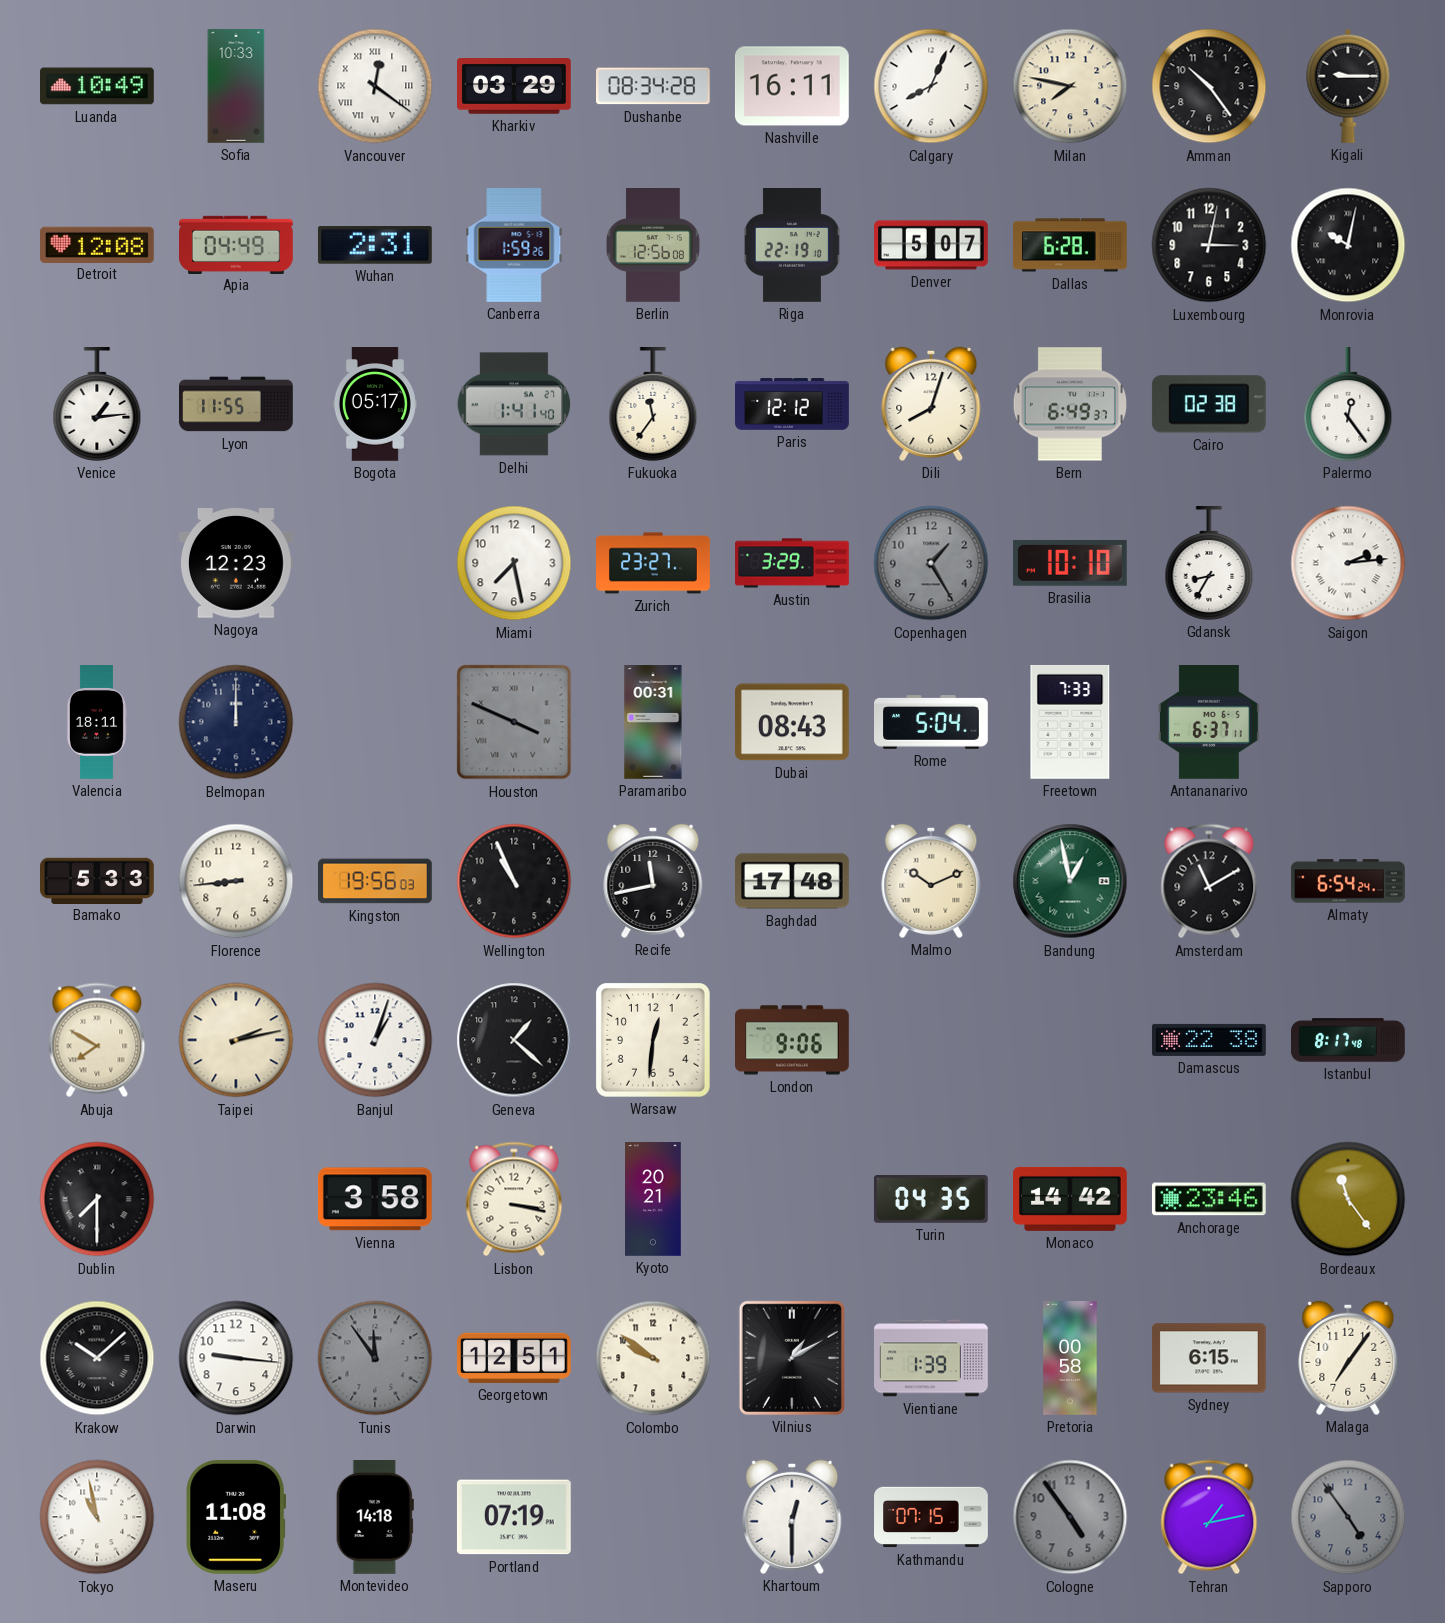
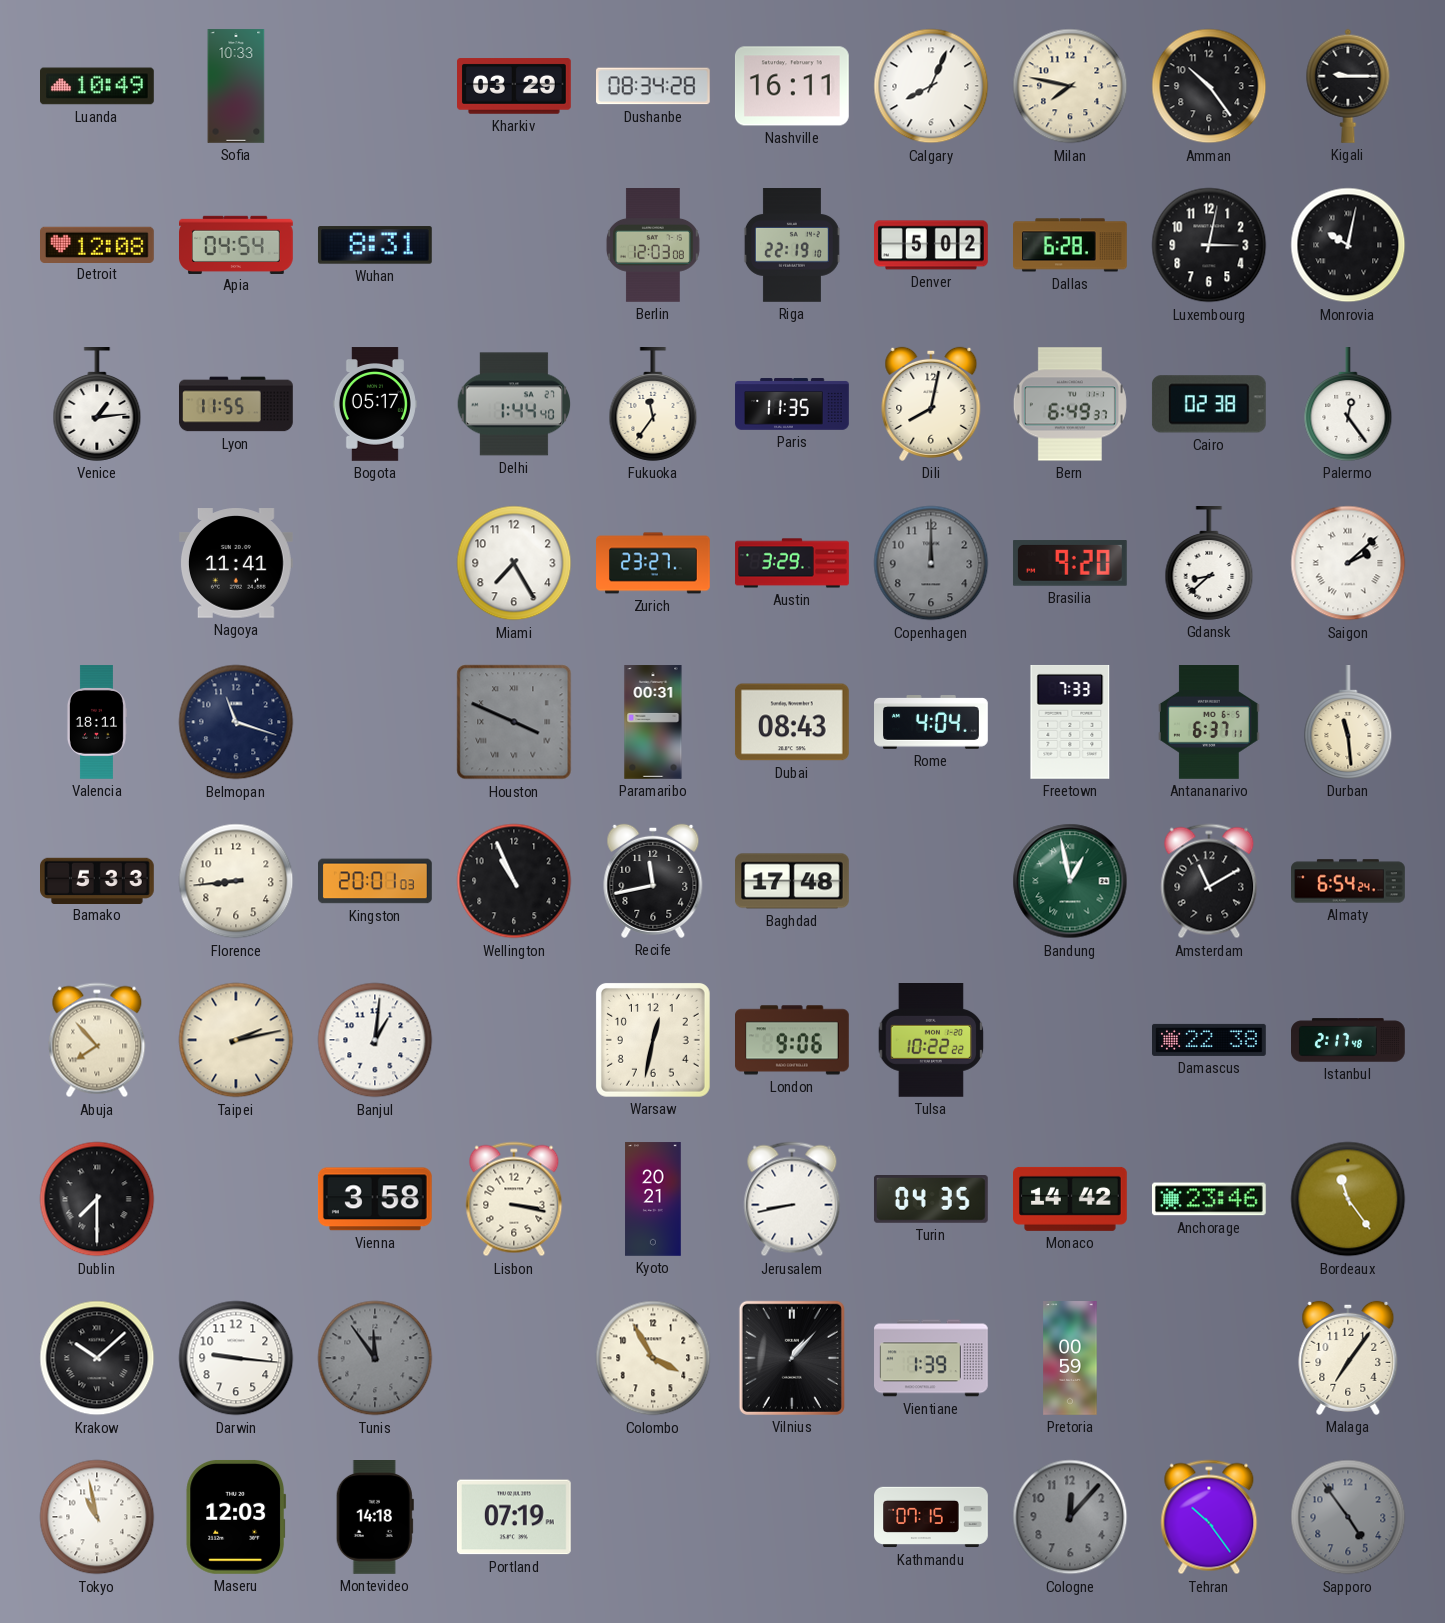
Vancouver: 12:21 -> none (375, 86)
Apia: 04:49 -> 04:54 (237, 244)
Wuhan: 2:31 -> 8:31 (375, 245)
Canberra: 1:59 -> none (514, 245)
Berlin: 12:56 -> 12:03 (653, 246)
Denver: 5:07 -> 5:02 (932, 245)
Delhi: 1:41 -> 1:44 (514, 404)
Paris: 12:12 -> 11:35 (792, 404)
Dili: 8:03 -> 8:02 (931, 404)
Nagoya: 12:23 -> 11:41 (237, 563)
Miami: 7:28 -> 7:25 (514, 563)
Copenhagen: 1:25 -> 12:00 (931, 563)
Brasilia: 10:10 -> 9:20 (1070, 564)
Gdansk: 8:35 -> 8:38 (1209, 564)
Saigon: 2:14 -> 2:08 (1348, 563)
Belmopan: 12:00 -> 11:18 (236, 722)
Rome: 5:04 -> 4:04 (932, 723)
Durban: none -> 11:29 (1348, 723)
Kingston: 19:56 -> 20:01 (376, 881)
Malmo: 10:11 -> none (931, 881)
Abuja: 7:50 -> 7:53 (97, 1040)
Banjul: 1:03 -> 1:01 (375, 1040)
Geneva: 1:22 -> none (514, 1040)
Warsaw: 12:31 -> 12:32 (653, 1040)
Tulsa: none -> 10:22 (931, 1041)
Istanbul: 8:17 -> 2:17 (1349, 1040)
Jerusalem: none -> 8:43 (792, 1199)
Georgetown: 12:51 -> none (515, 1358)
Colombo: 9:51 -> 3:55 (653, 1358)
Vilnius: 1:10 -> 1:07 (792, 1358)
Pretoria: 00:58 -> 00:59 (1070, 1358)
Sydney: 6:15 -> none (1210, 1358)
Maseru: 11:08 -> 12:03 (236, 1517)
Khartoum: 12:30 -> none (792, 1517)
Cologne: 4:54 -> 12:07 (1070, 1517)
Tehran: 1:13 -> 10:24 (1209, 1517)
